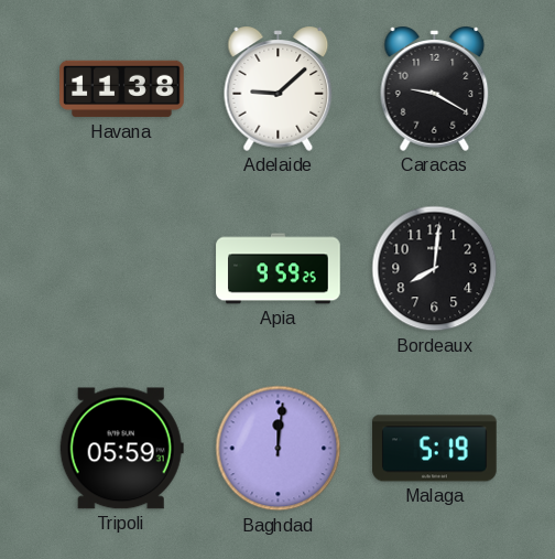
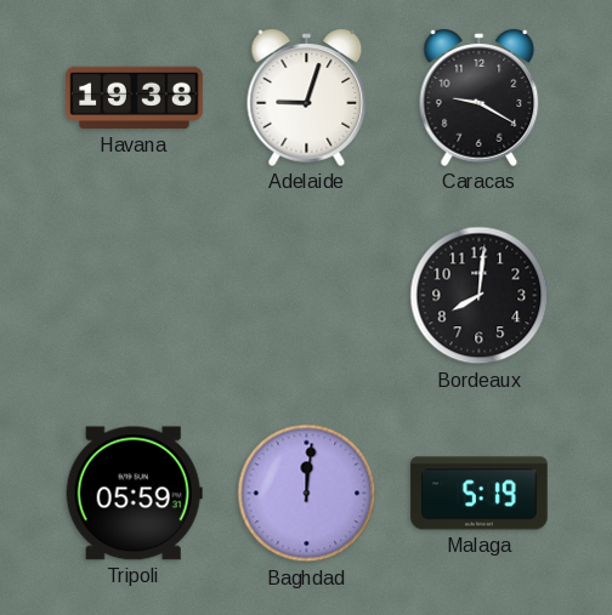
Havana: 11:38 -> 19:38 (135, 98)
Adelaide: 9:08 -> 9:03 (307, 97)
Apia: 9:59 -> none (279, 269)
